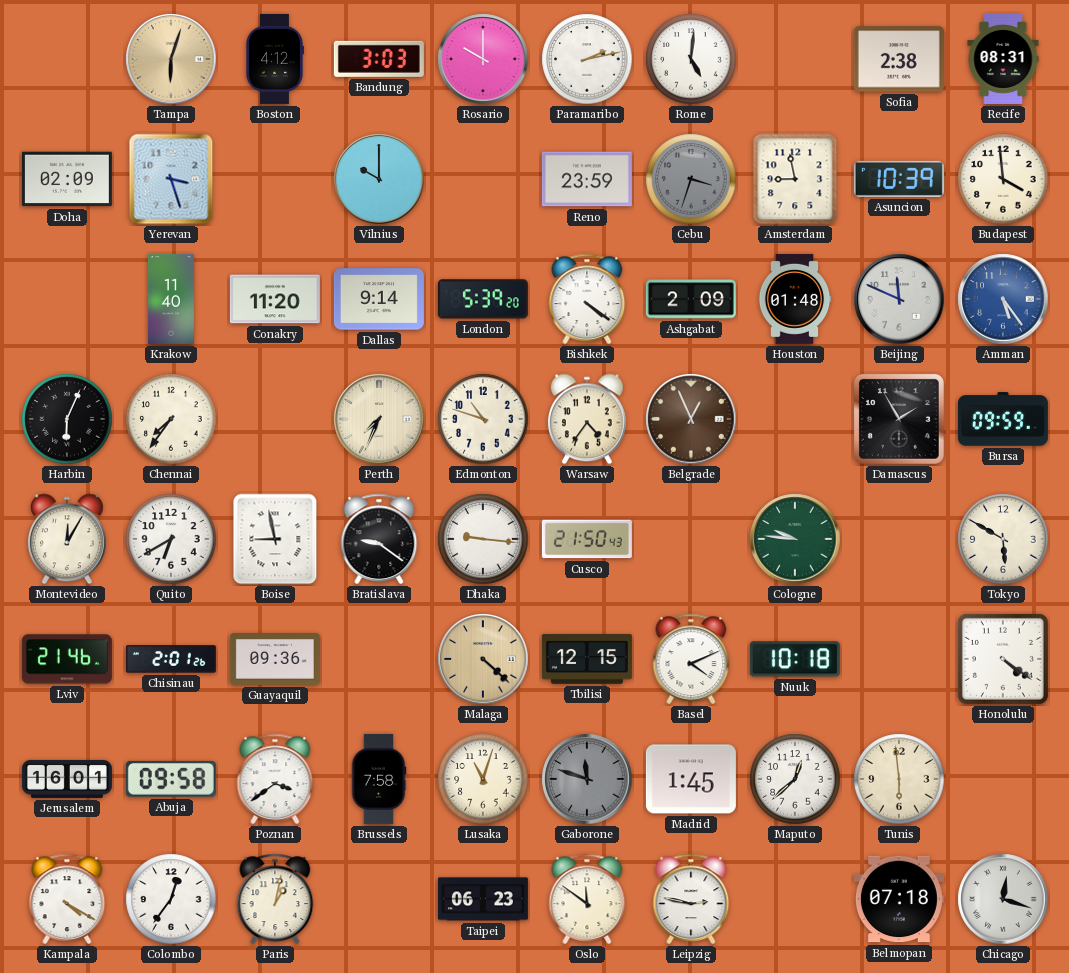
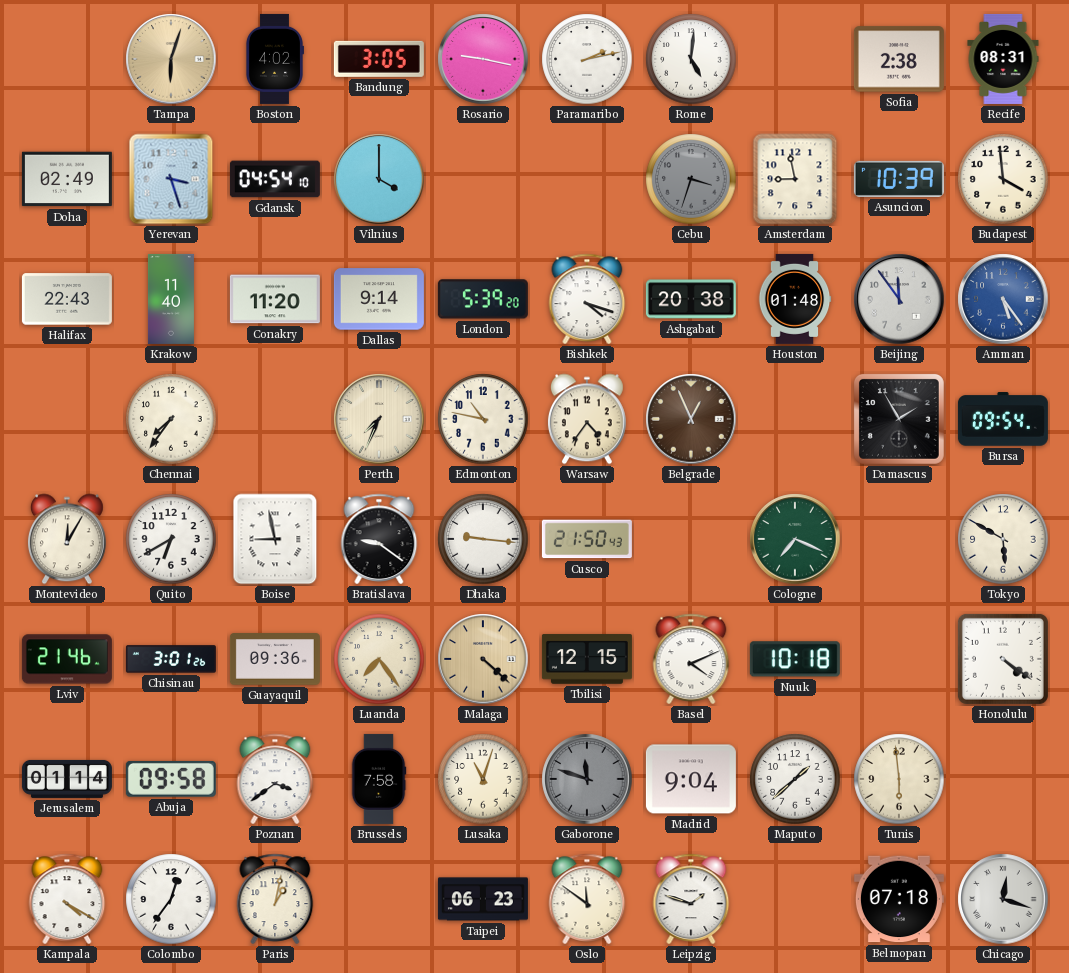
Boston: 4:12 -> 4:02 (274, 59)
Bandung: 3:03 -> 3:05 (379, 59)
Rosario: 10:00 -> 9:17 (483, 59)
Doha: 02:09 -> 02:49 (67, 179)
Gdansk: none -> 04:54 (275, 179)
Vilnius: 10:00 -> 4:00 (379, 179)
Reno: 23:59 -> none (587, 179)
Halifax: none -> 22:43 (67, 299)
Bishkek: 4:21 -> 4:18 (587, 299)
Ashgabat: 2:09 -> 20:38 (691, 299)
Beijing: 11:49 -> 11:54 (899, 299)
Harbin: 6:04 -> none (67, 419)
Edmonton: 10:48 -> 10:47 (483, 419)
Bursa: 09:59 -> 09:54 (1003, 419)
Cologne: 9:46 -> 7:19 (795, 539)
Chisinau: 2:01 -> 3:01 (171, 659)
Luanda: none -> 7:24 (379, 659)
Jerusalem: 16:01 -> 01:14 (67, 779)
Madrid: 1:45 -> 9:04 (691, 779)
Maputo: 12:38 -> 1:38 (795, 779)
Leipzig: 2:47 -> 1:48 (691, 899)
